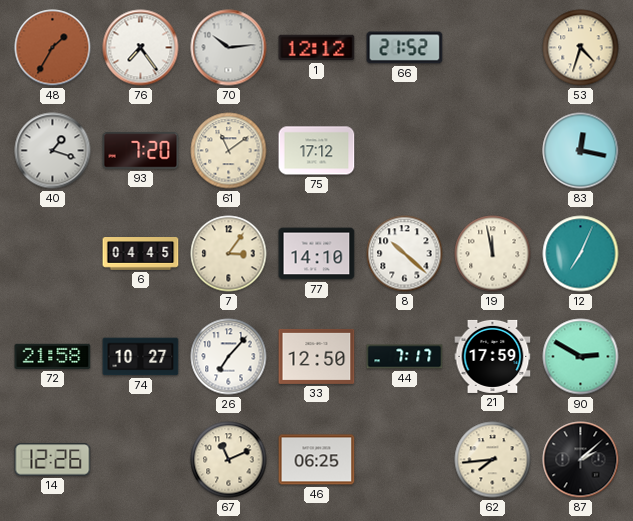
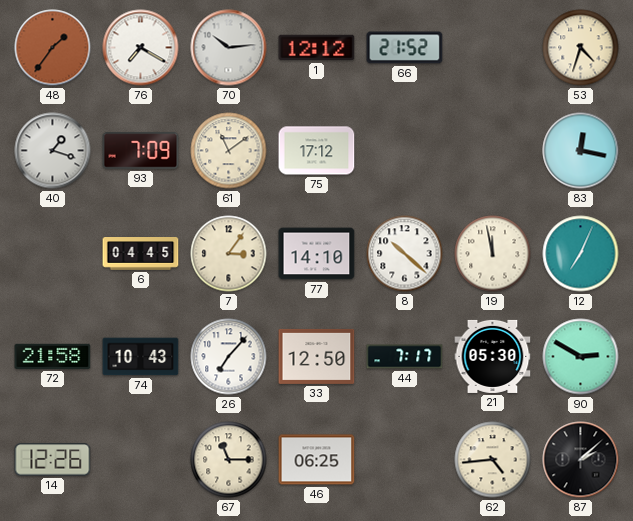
48: 1:35 -> 1:36 (53, 48)
76: 7:24 -> 7:20 (141, 48)
93: 7:20 -> 7:09 (141, 151)
74: 10:27 -> 10:43 (141, 357)
21: 17:59 -> 05:30 (493, 356)
67: 11:11 -> 11:15 (229, 460)
62: 7:44 -> 4:44 (493, 460)
